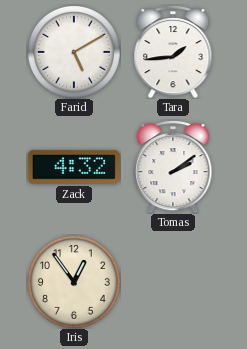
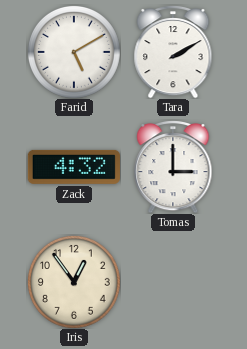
Tara: 1:44 -> 2:10 (173, 52)
Tomas: 2:09 -> 3:00 (173, 167)
